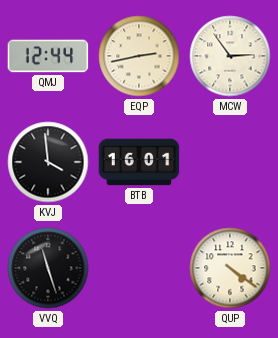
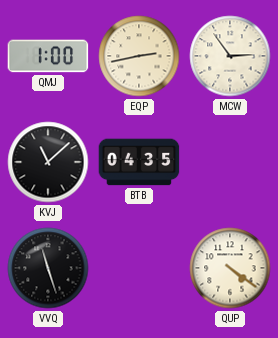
QMJ: 12:44 -> 1:00 (48, 56)
KVJ: 3:59 -> 11:08 (48, 162)
BTB: 16:01 -> 04:35 (139, 162)
